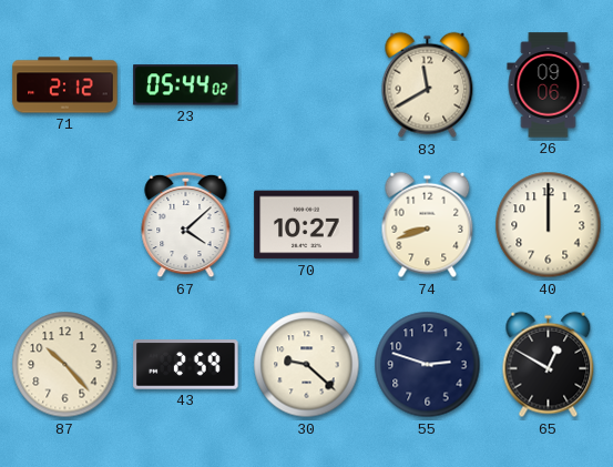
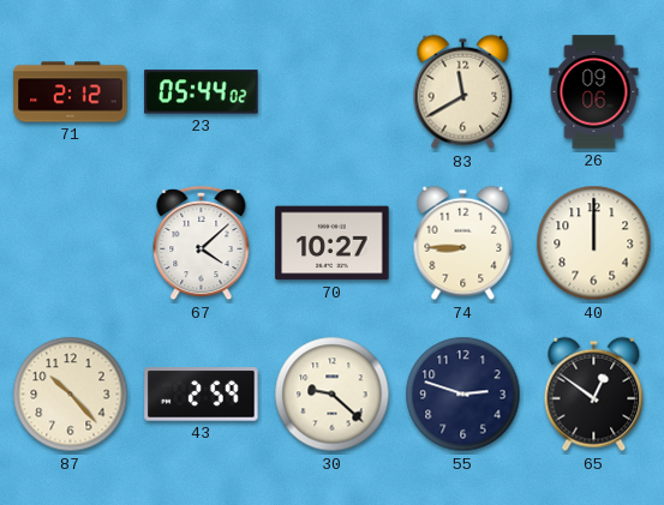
74: 8:42 -> 8:45 (463, 244)
65: 12:50 -> 12:51 (594, 395)
